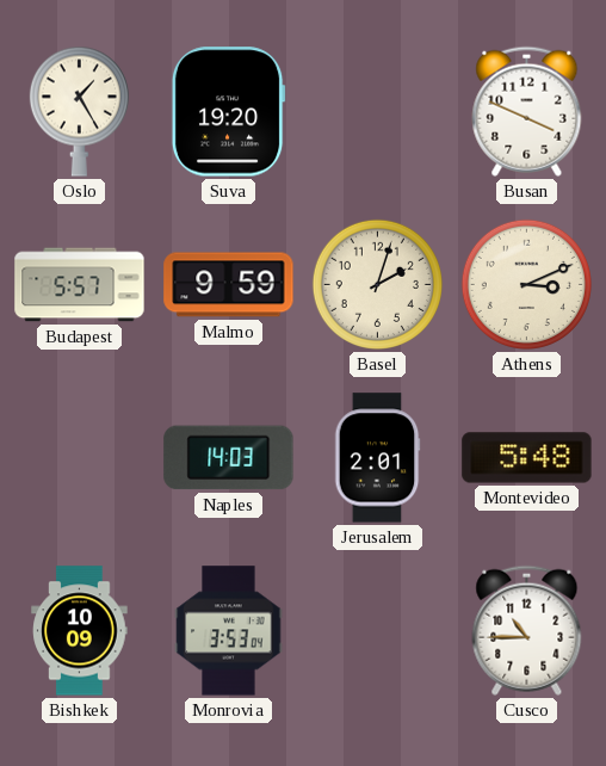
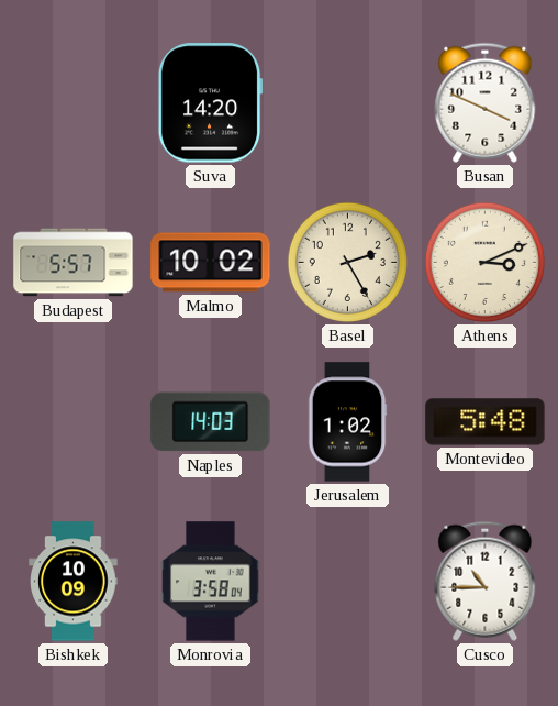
Oslo: 1:25 -> none (79, 111)
Suva: 19:20 -> 14:20 (210, 103)
Malmo: 9:59 -> 10:02 (211, 263)
Basel: 2:03 -> 2:25 (347, 262)
Jerusalem: 2:01 -> 1:02 (347, 422)
Monrovia: 3:53 -> 3:58 (211, 582)
